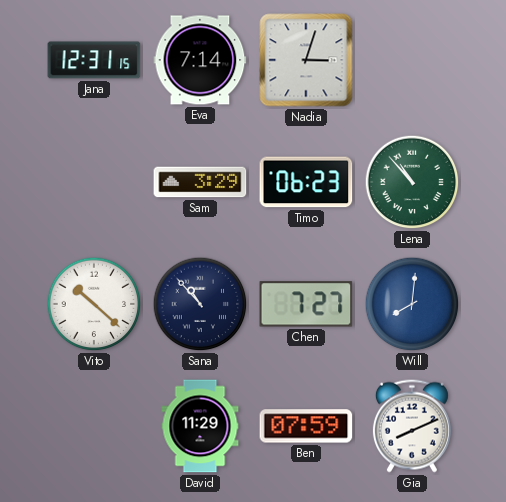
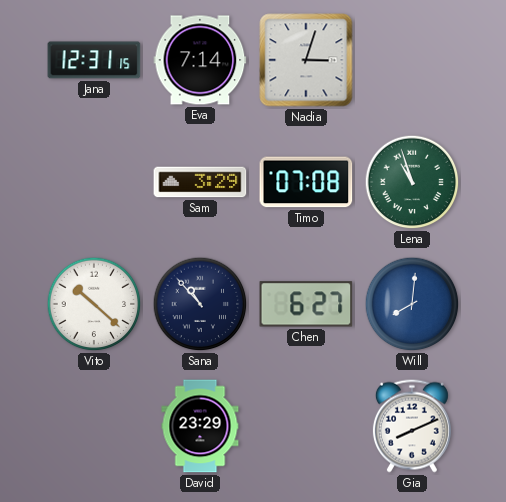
Timo: 06:23 -> 07:08 (306, 182)
Lena: 10:53 -> 10:57 (412, 182)
Chen: 7:27 -> 6:27 (306, 304)
David: 11:29 -> 23:29 (200, 426)
Ben: 07:59 -> none (306, 426)
